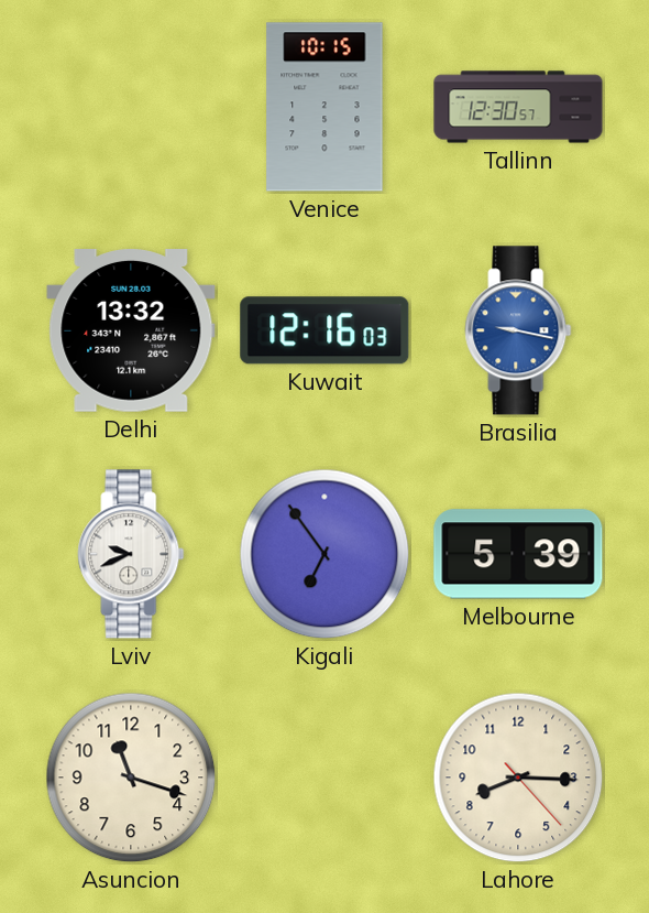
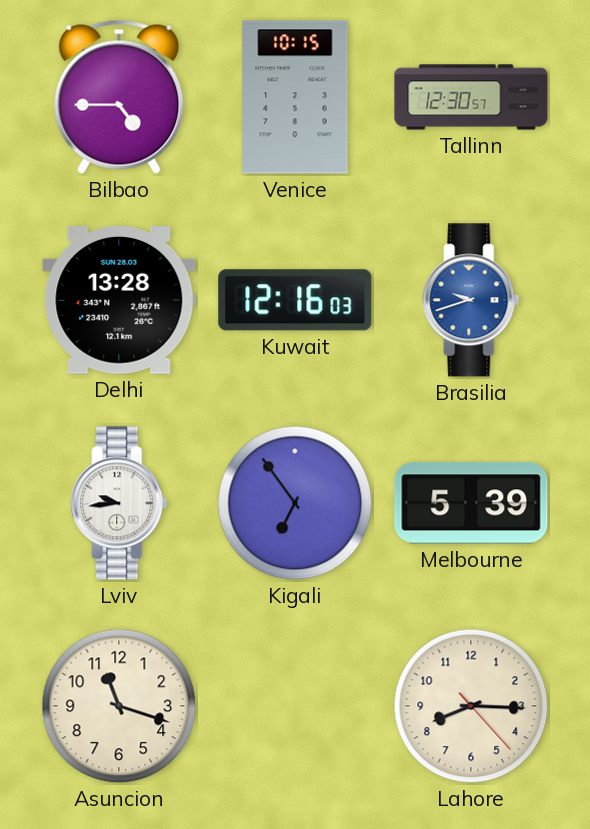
Bilbao: none -> 4:45 (119, 97)
Delhi: 13:32 -> 13:28 (119, 301)
Brasilia: 9:17 -> 9:42 (471, 300)
Lviv: 9:41 -> 9:44 (119, 503)
